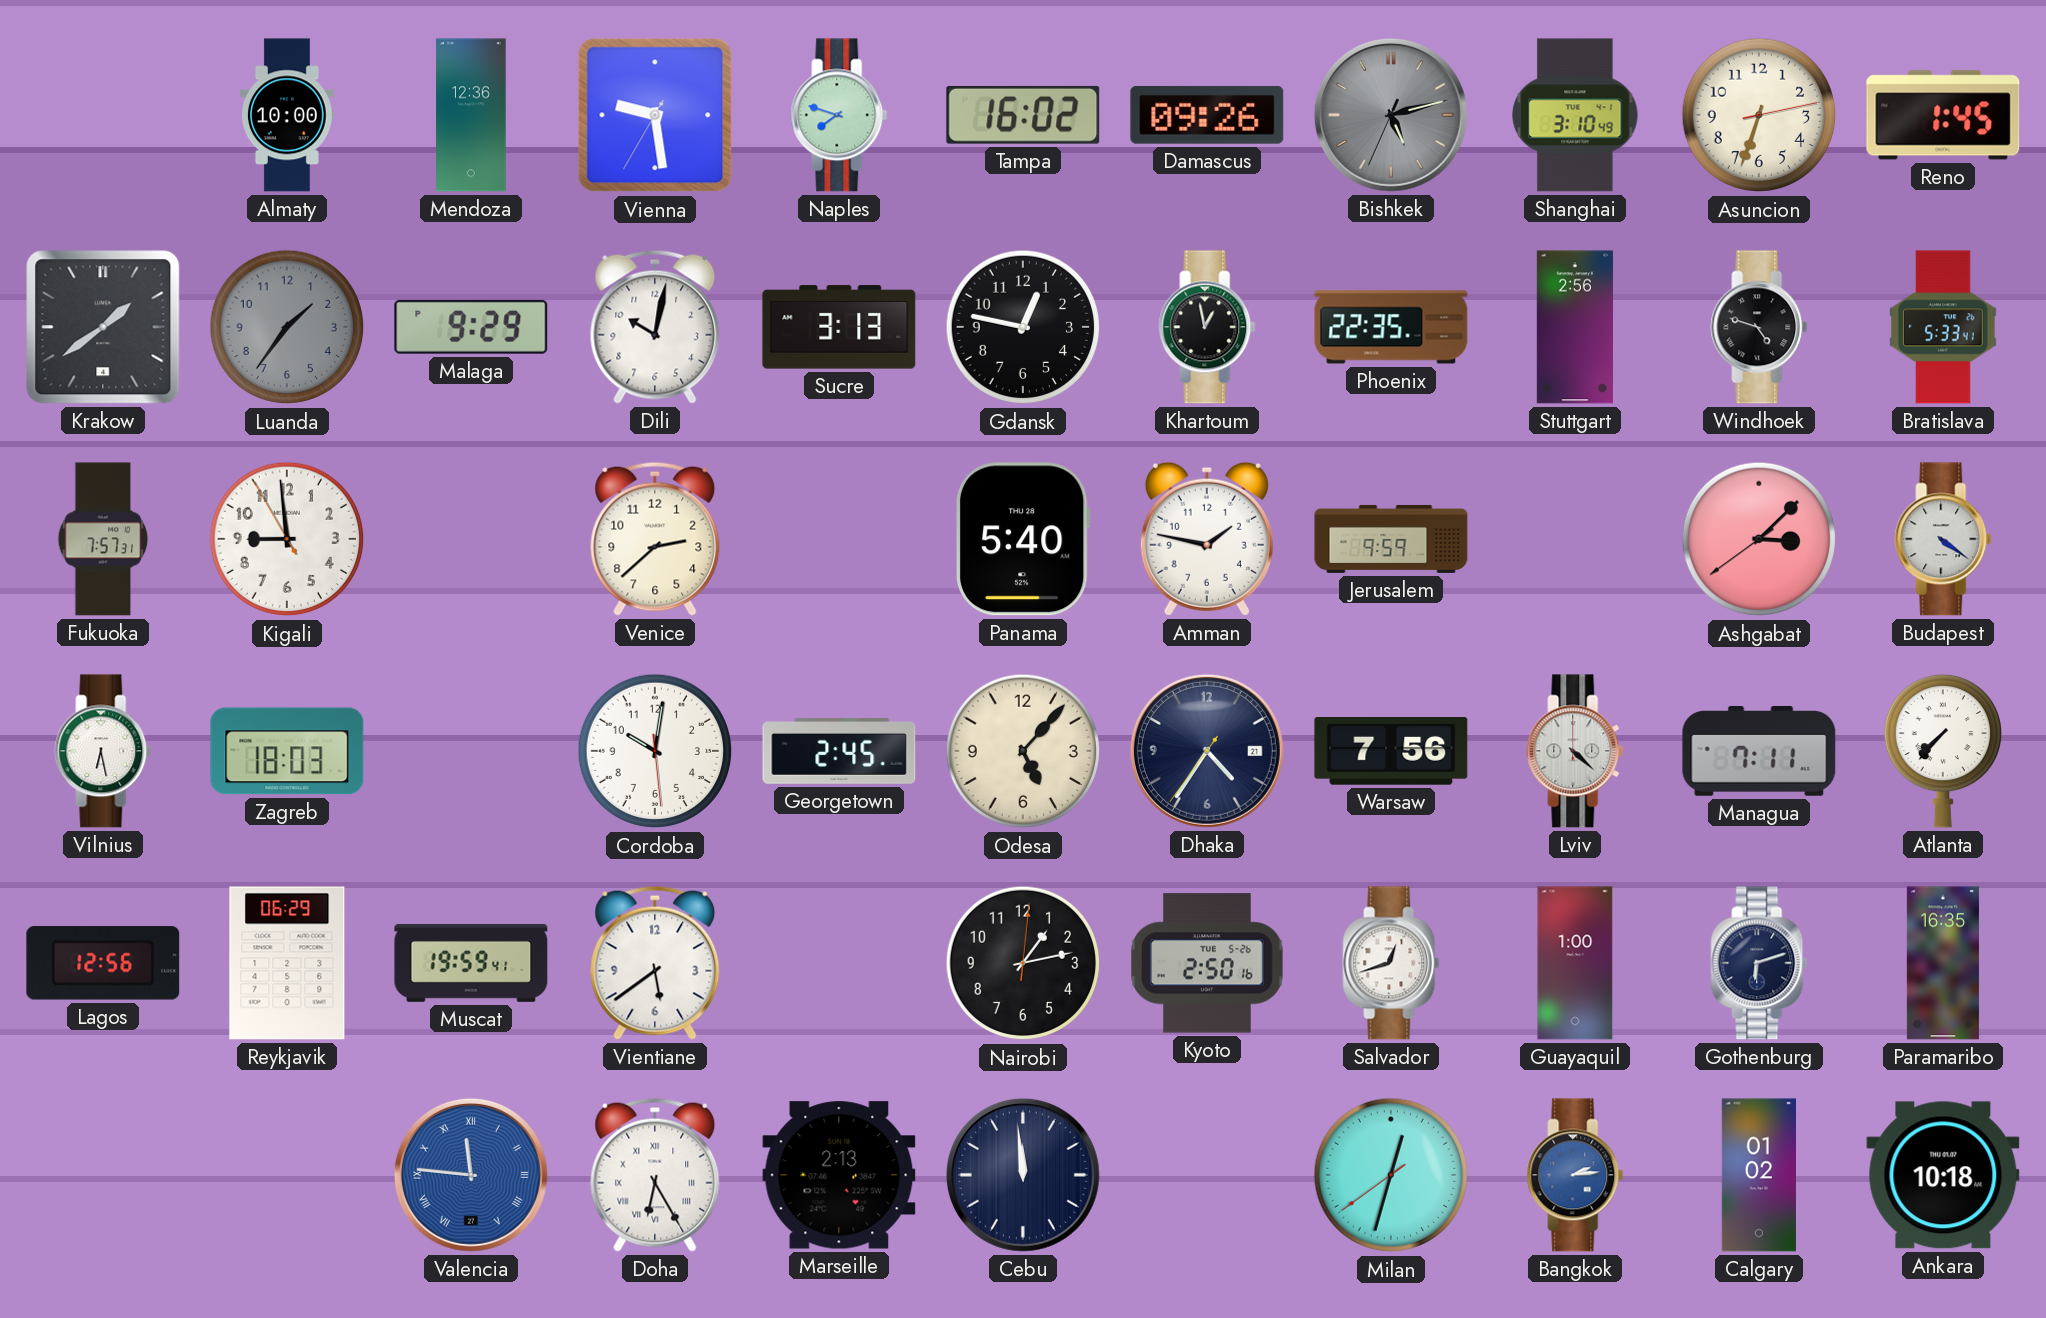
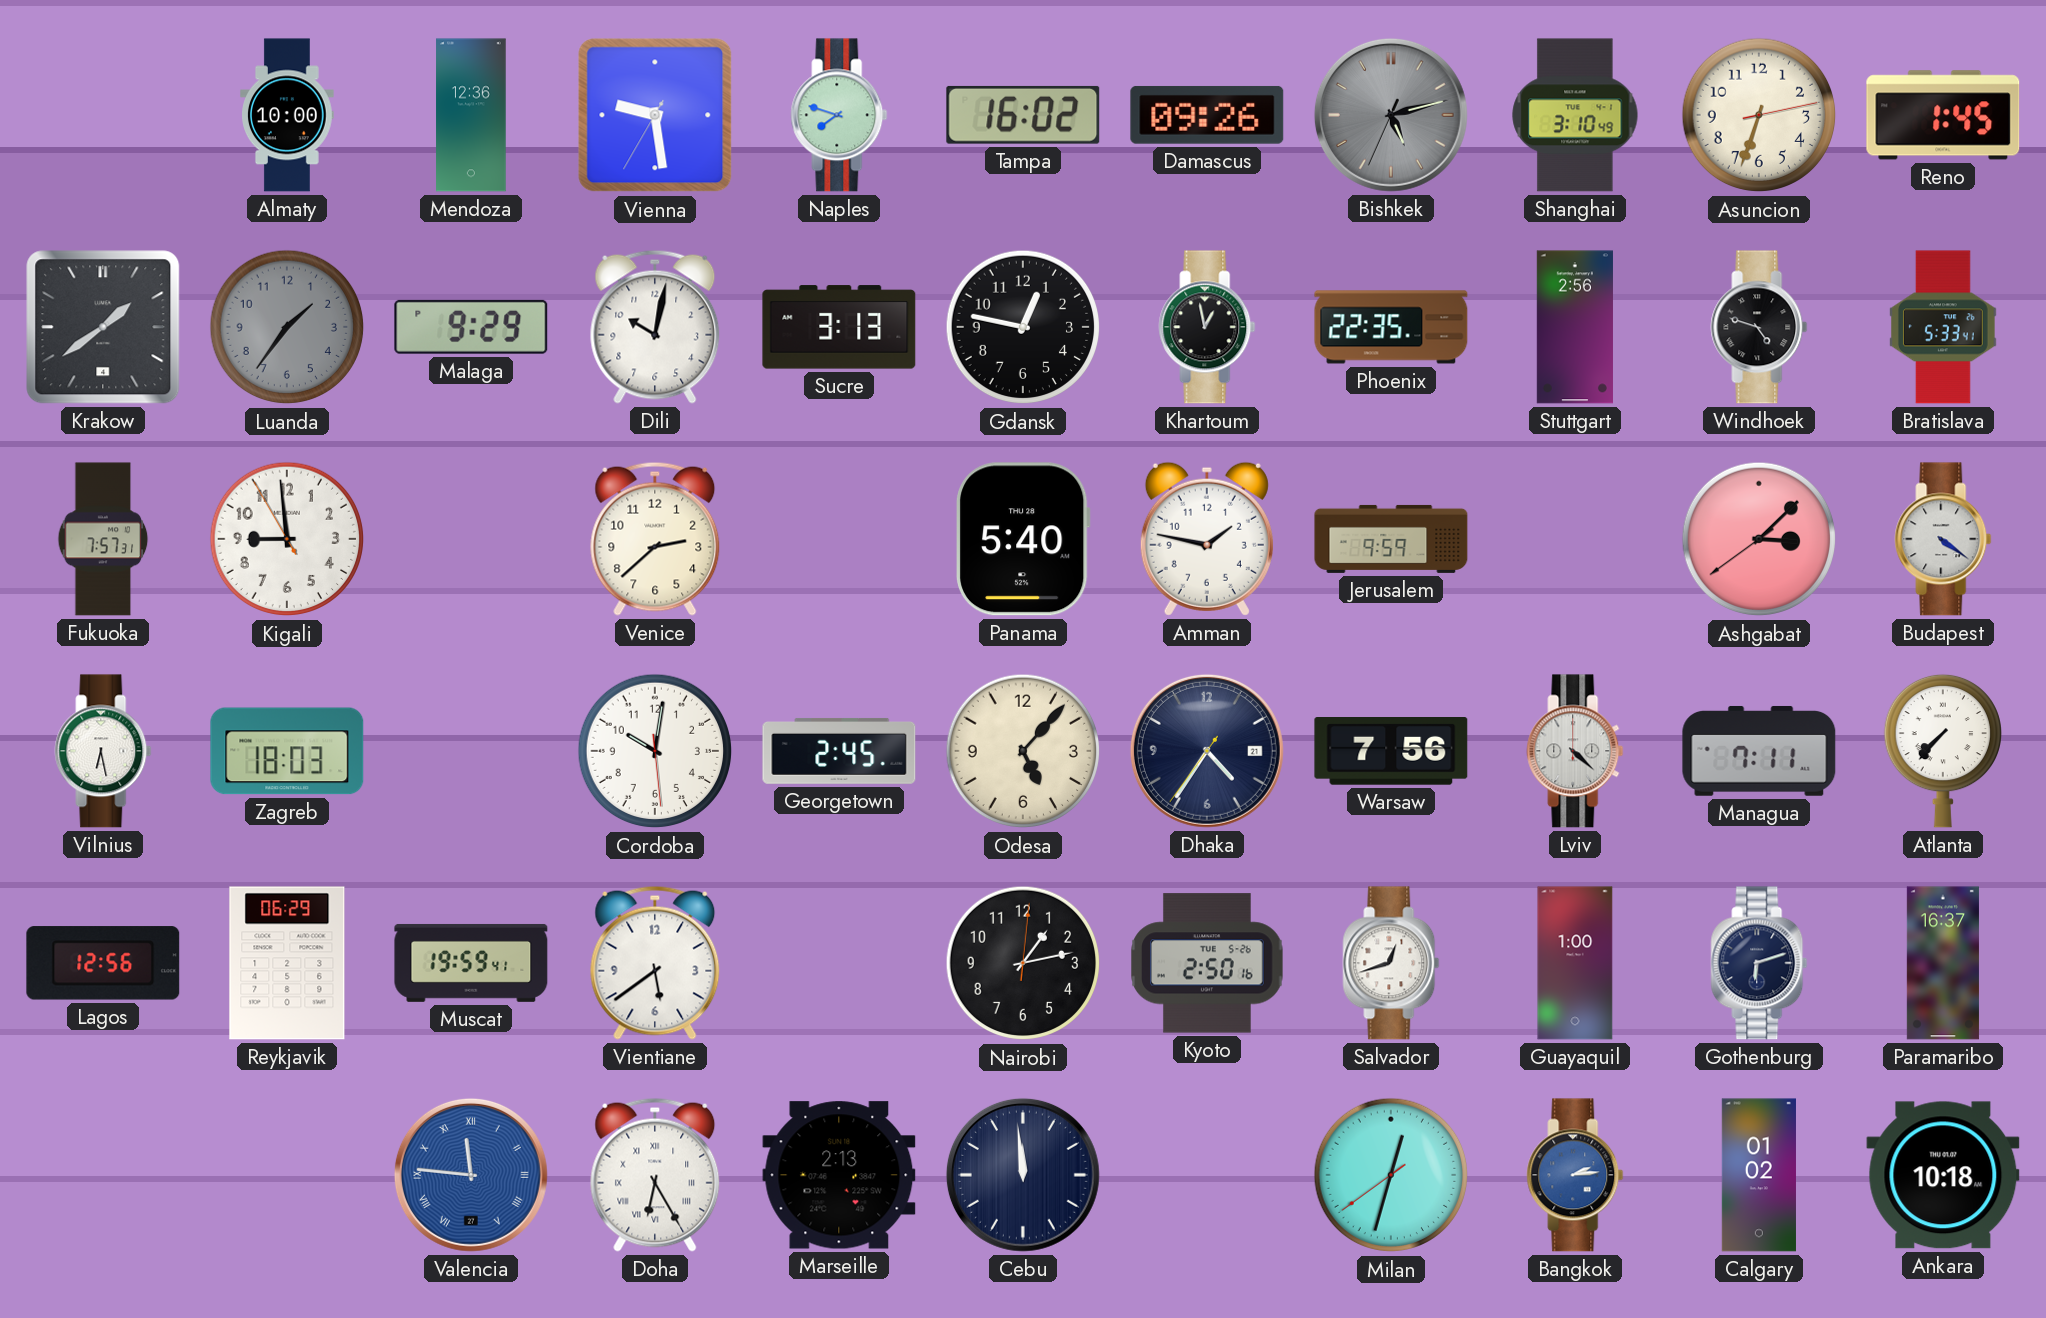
Paramaribo: 16:35 -> 16:37 (1943, 963)
